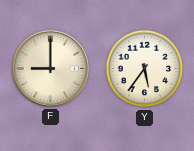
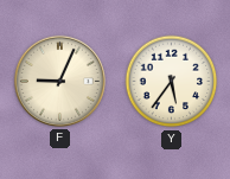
F: 9:00 -> 9:04 (59, 81)
